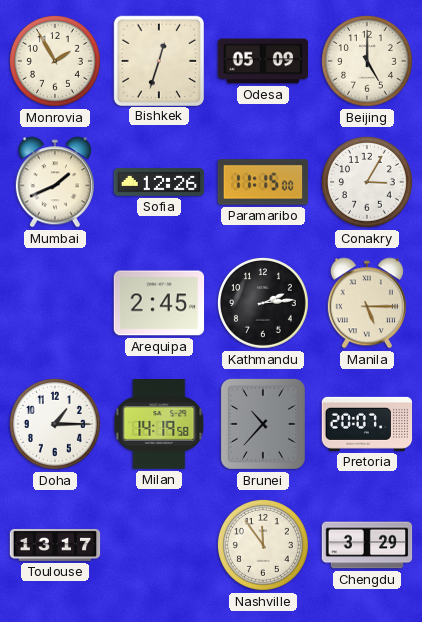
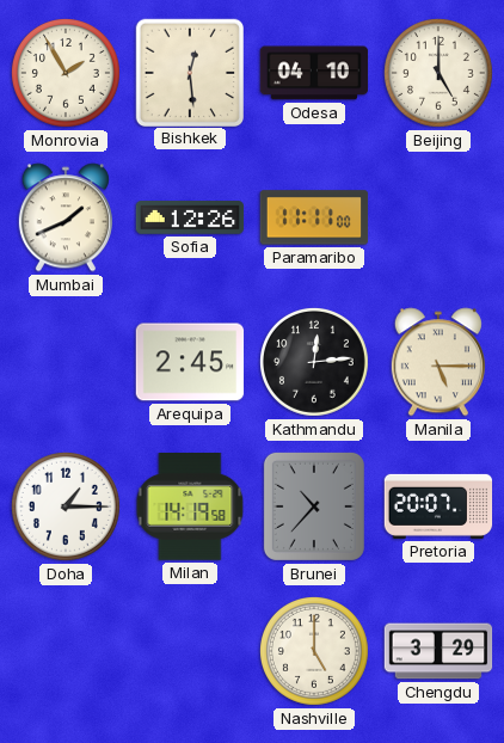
Bishkek: 12:33 -> 12:29 (189, 72)
Odesa: 05:09 -> 04:10 (314, 73)
Paramaribo: 11:15 -> 11:11 (314, 217)
Conakry: 3:05 -> none (367, 182)
Kathmandu: 2:14 -> 12:14 (314, 362)
Toulouse: 13:17 -> none (55, 545)
Nashville: 11:54 -> 5:00 (314, 651)
